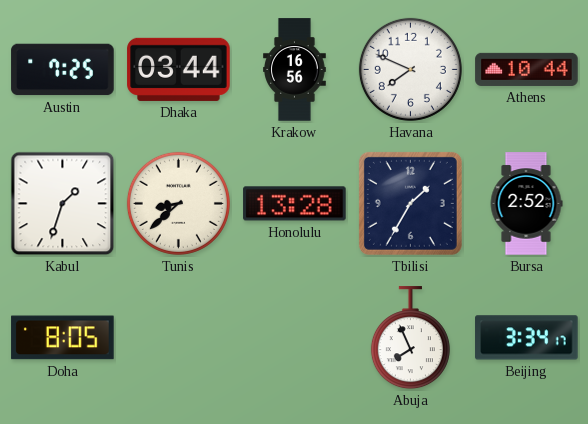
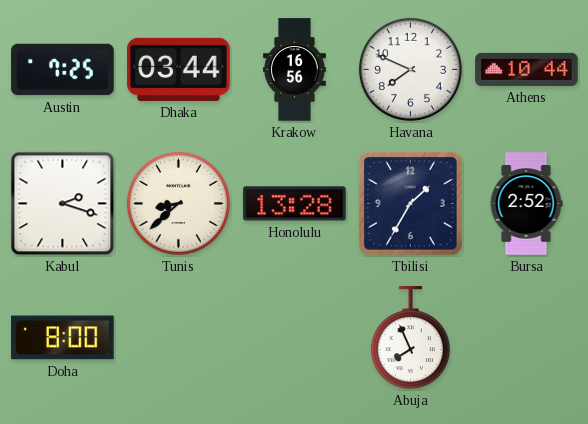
Kabul: 1:33 -> 2:18 (63, 204)
Doha: 8:05 -> 8:00 (63, 338)
Beijing: 3:34 -> none (527, 338)
